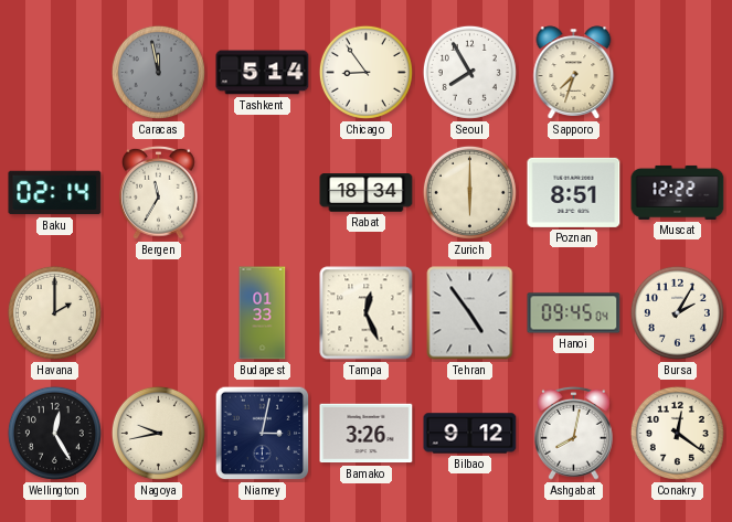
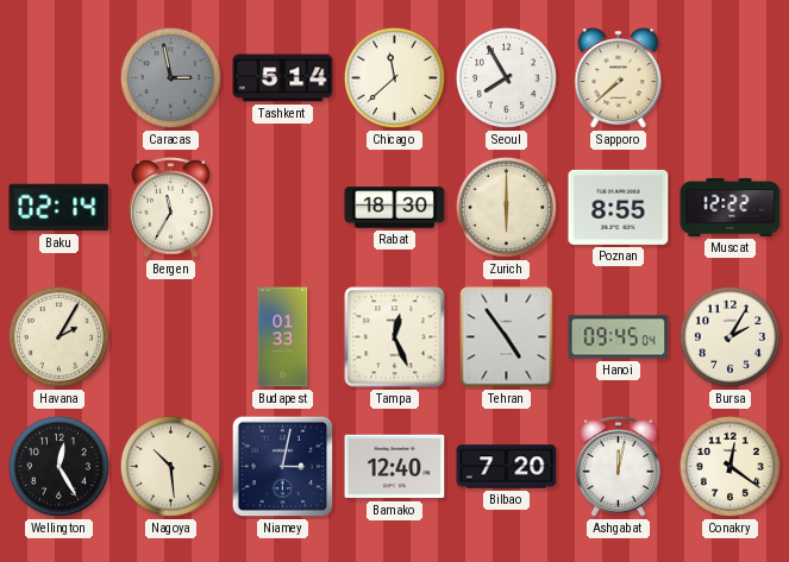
Caracas: 11:58 -> 2:58 (170, 77)
Chicago: 8:54 -> 11:38 (394, 77)
Sapporo: 7:33 -> 7:38 (619, 78)
Rabat: 18:34 -> 18:30 (395, 208)
Poznan: 8:51 -> 8:55 (619, 207)
Havana: 2:00 -> 2:05 (58, 336)
Nagoya: 9:43 -> 10:29 (170, 466)
Bamako: 3:26 -> 12:40 (395, 467)
Bilbao: 9:12 -> 7:20 (507, 467)
Ashgabat: 8:02 -> 12:02 (619, 466)
